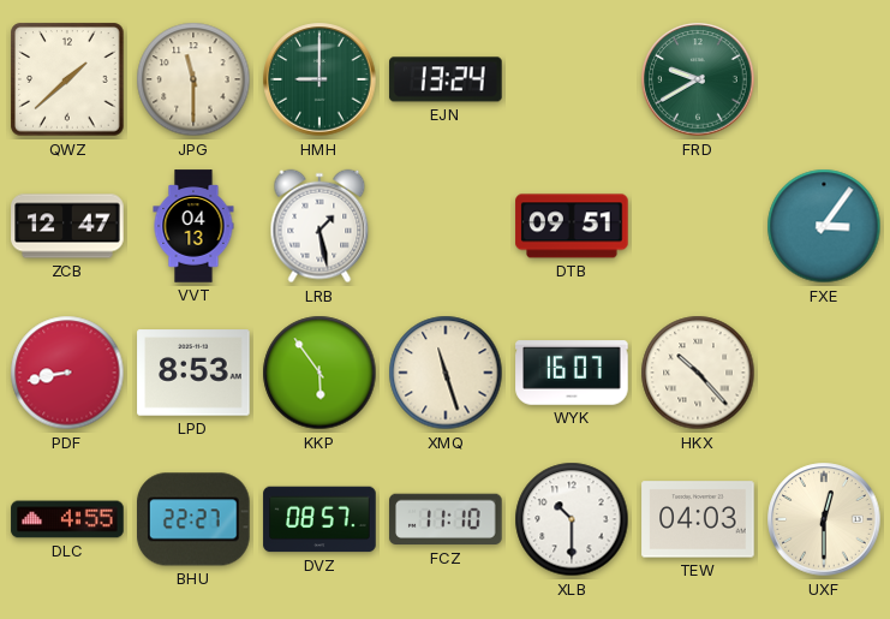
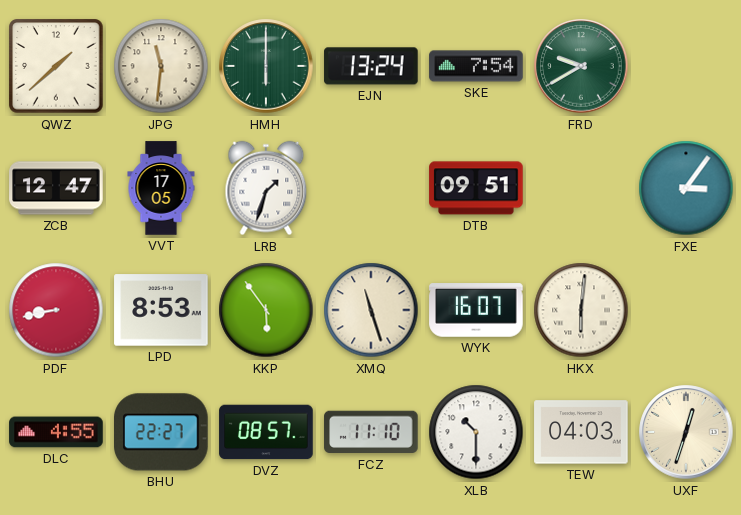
JPG: 11:30 -> 11:31 (161, 66)
HMH: 9:00 -> 6:00 (266, 66)
SKE: none -> 7:54 (476, 66)
VVT: 04:13 -> 17:05 (161, 188)
LRB: 1:28 -> 1:33 (266, 188)
HKX: 10:23 -> 6:01 (581, 310)
UXF: 12:30 -> 12:33 (686, 432)
